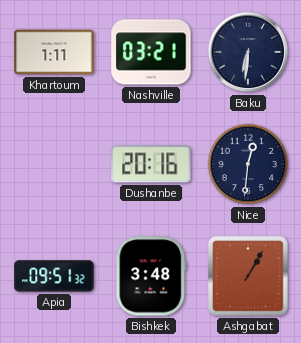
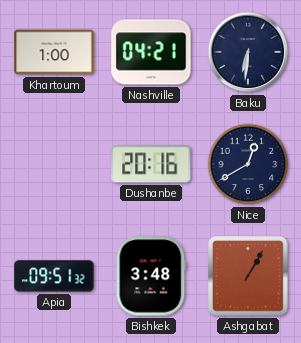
Khartoum: 1:11 -> 1:00 (54, 52)
Nashville: 03:21 -> 04:21 (151, 52)
Nice: 12:31 -> 12:40 (248, 164)
